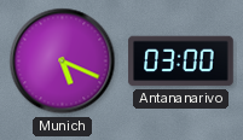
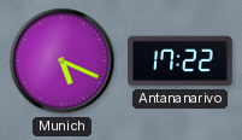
Antananarivo: 03:00 -> 17:22 (181, 62)
